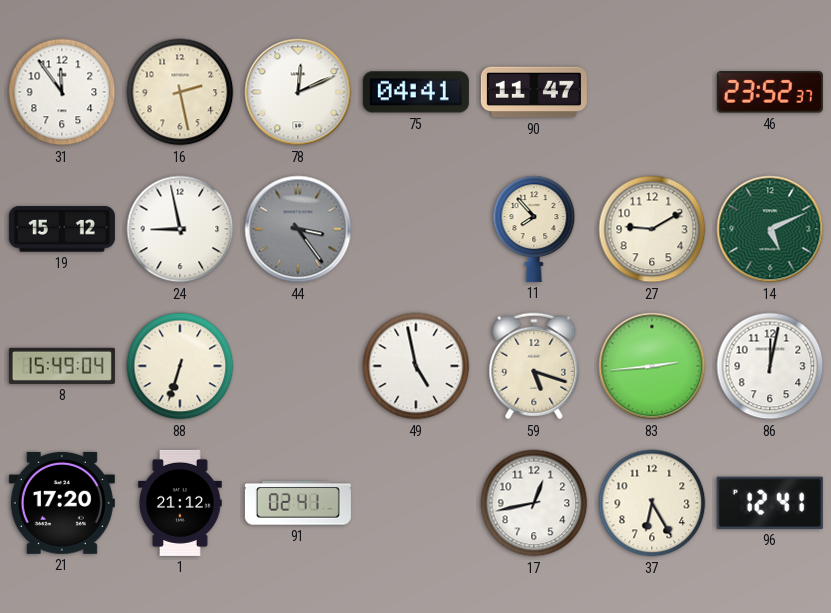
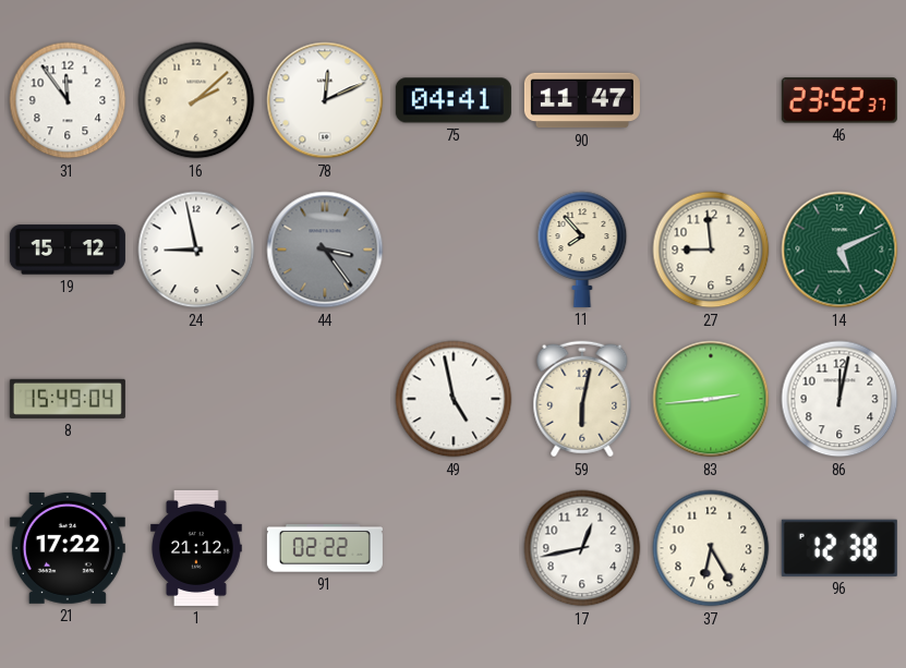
16: 2:28 -> 2:08 (196, 100)
27: 9:10 -> 8:59 (711, 250)
88: 6:33 -> none (180, 366)
59: 5:18 -> 6:02 (582, 399)
21: 17:20 -> 17:22 (68, 548)
91: 02:41 -> 02:22 (325, 548)
96: 12:41 -> 12:38 (839, 548)
